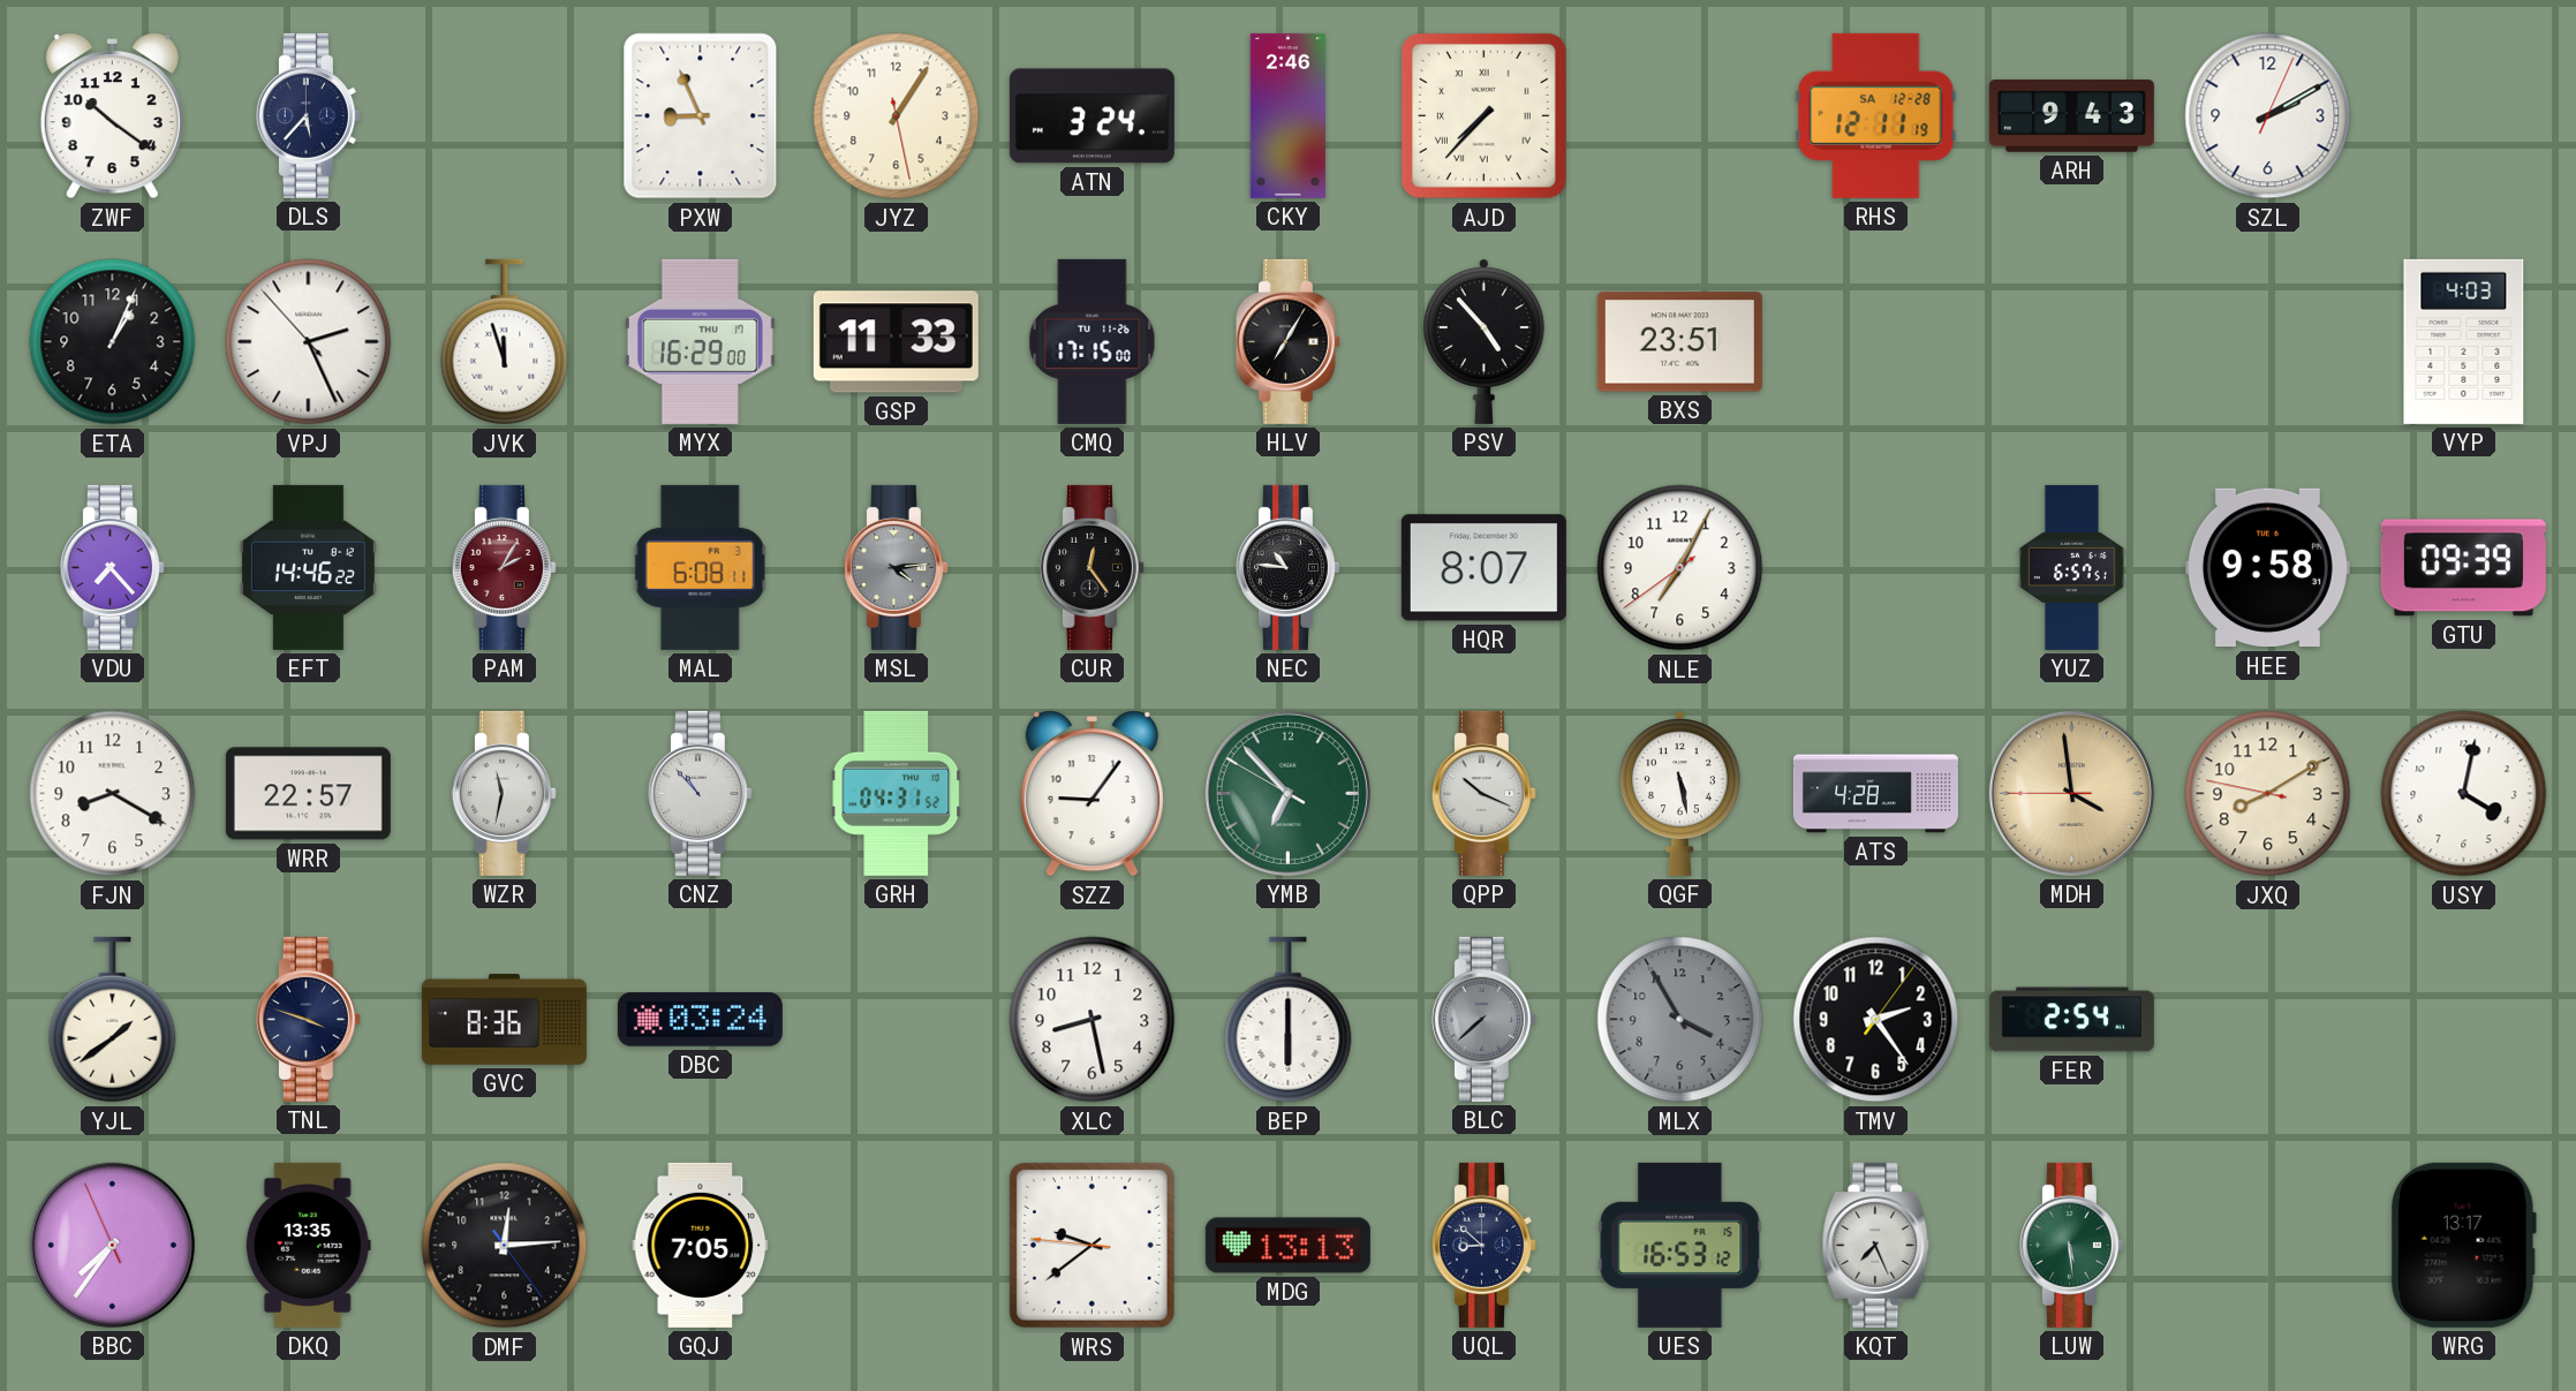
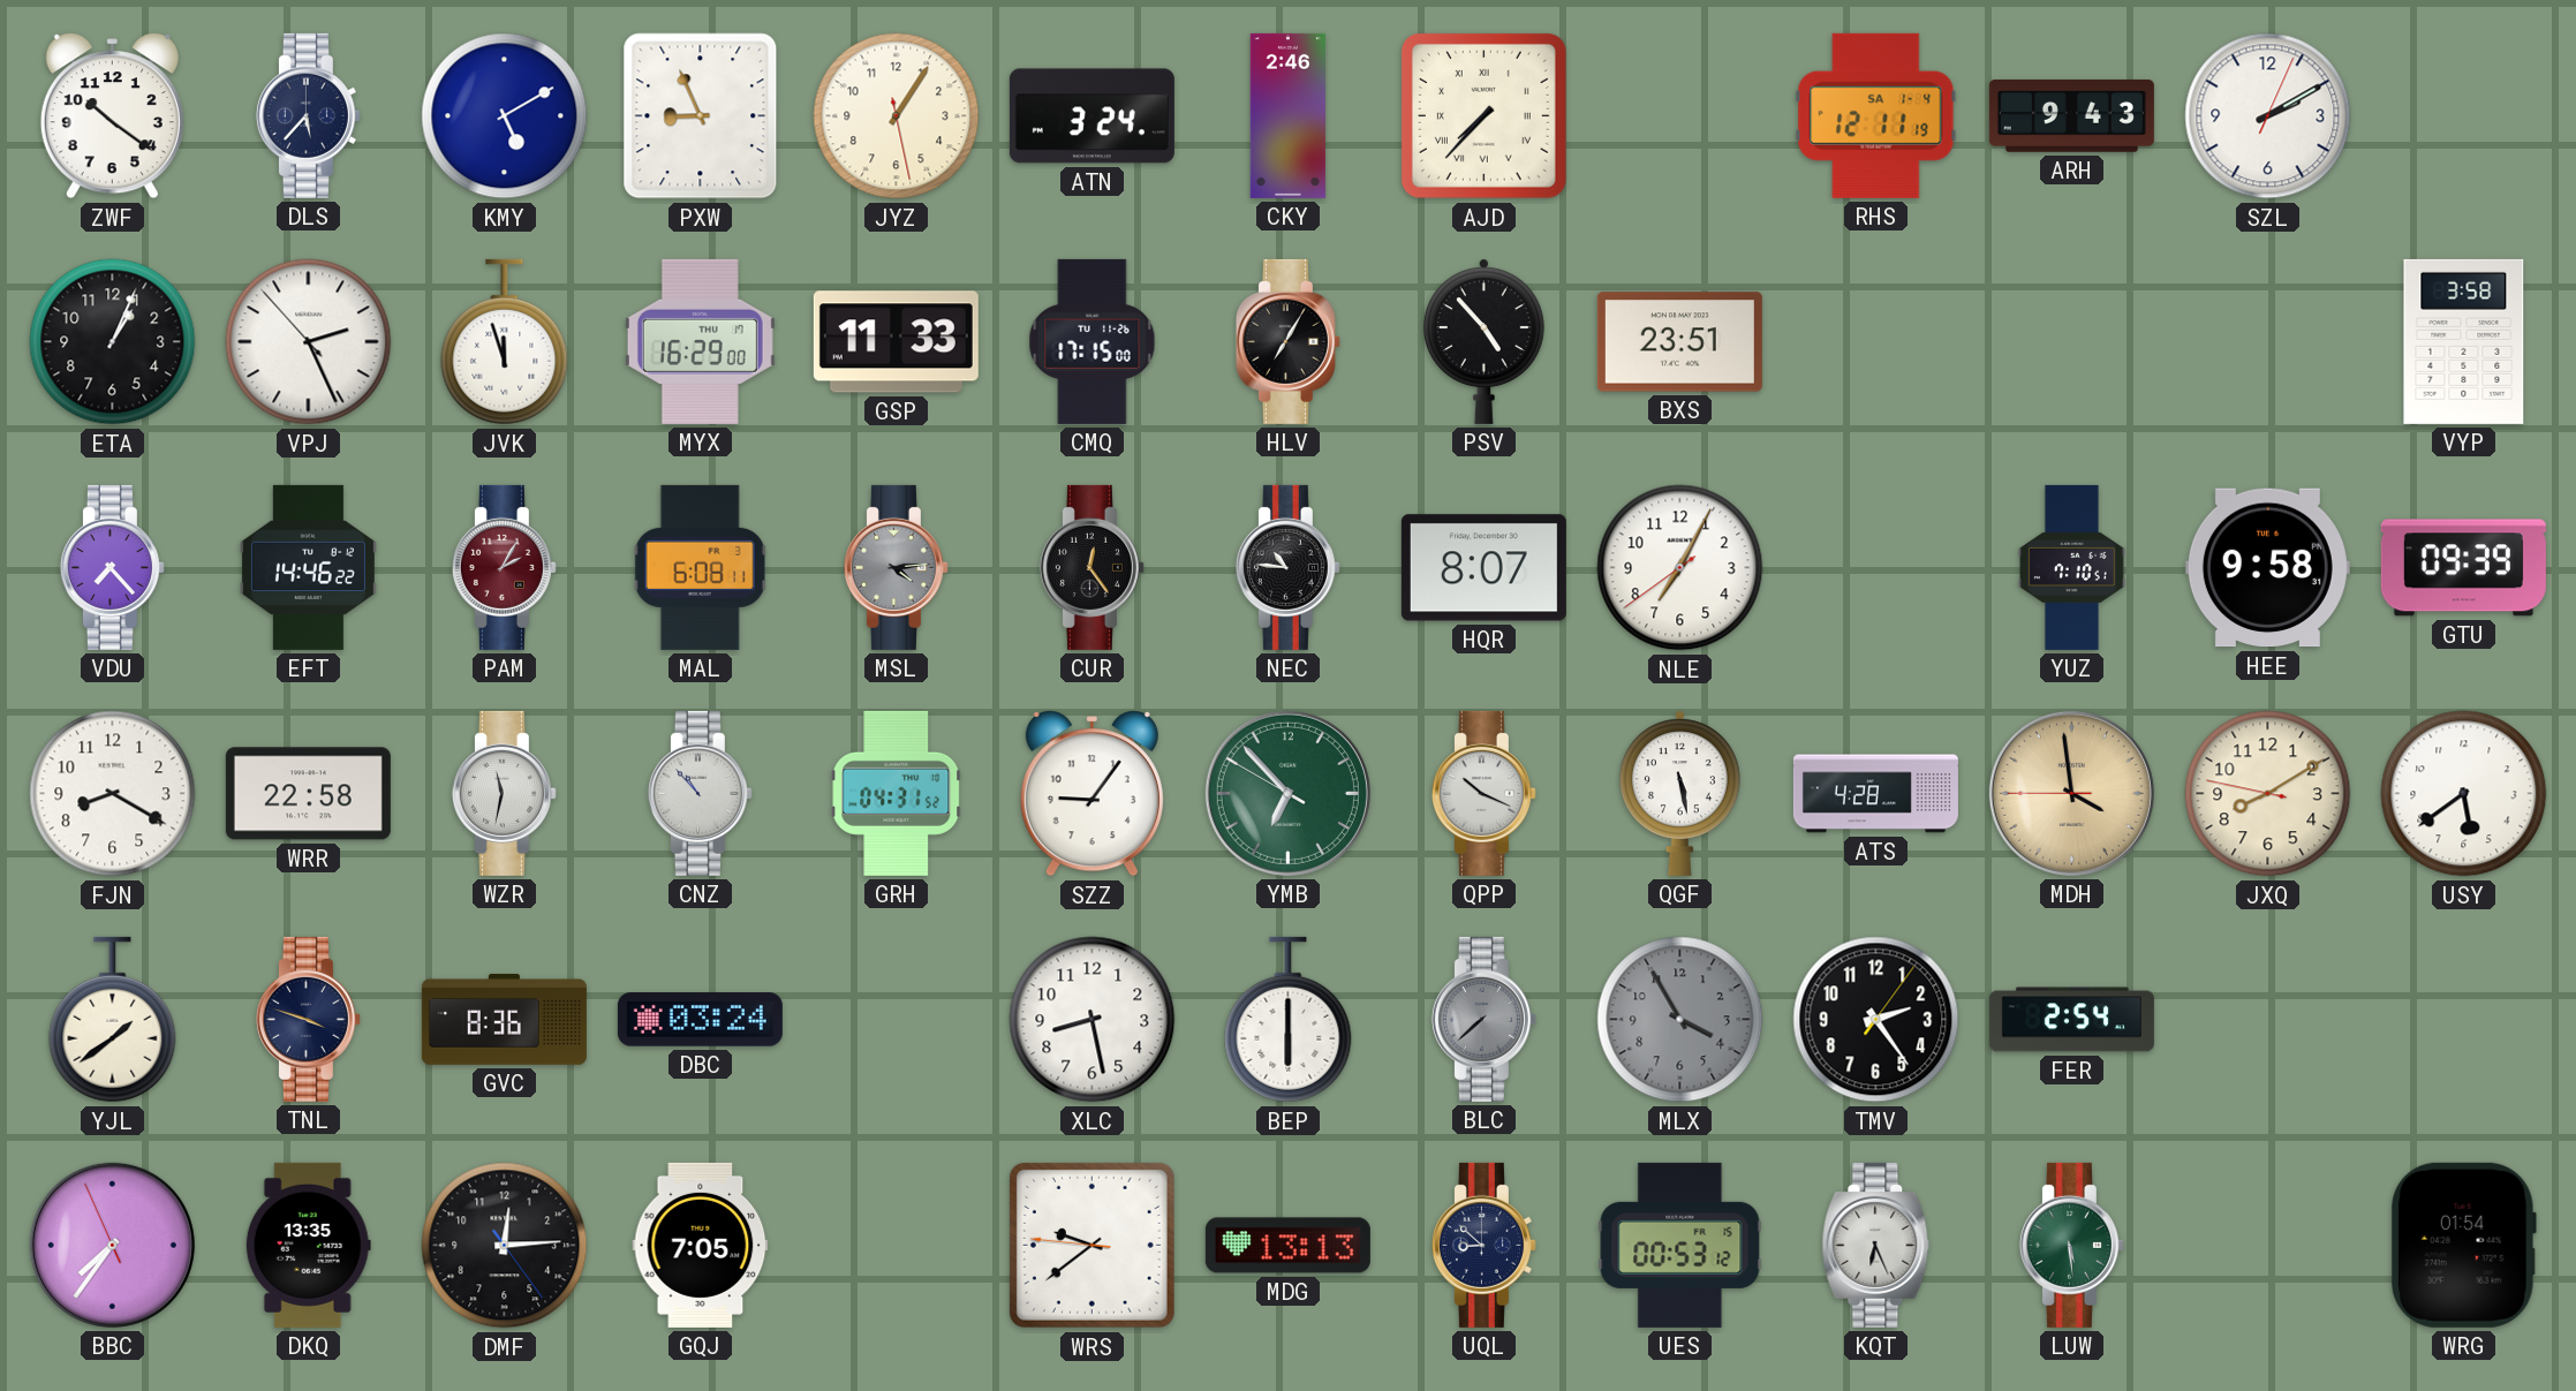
KMY: none -> 5:10 (505, 116)
RHS date: SA 12-28 -> SA 1-4 (1876, 115)
VYP: 4:03 -> 3:58 (2464, 341)
YUZ: 6:57 -> 7:10 (2072, 567)
WRR: 22:57 -> 22:58 (308, 794)
USY: 4:02 -> 5:39 (2464, 794)
UES: 16:53 -> 00:53 (1680, 1245)
KQT: 7:26 -> 6:26 (1876, 1245)
WRG: 13:17 -> 01:54 (2463, 1245)
